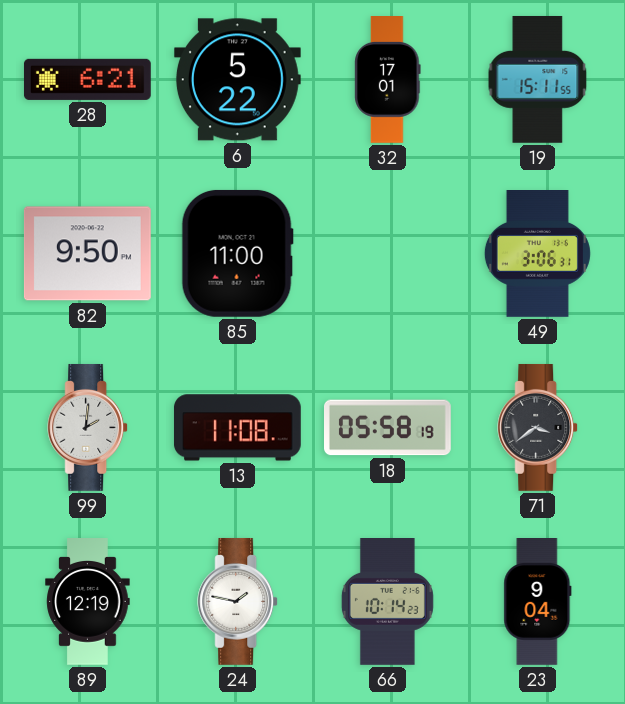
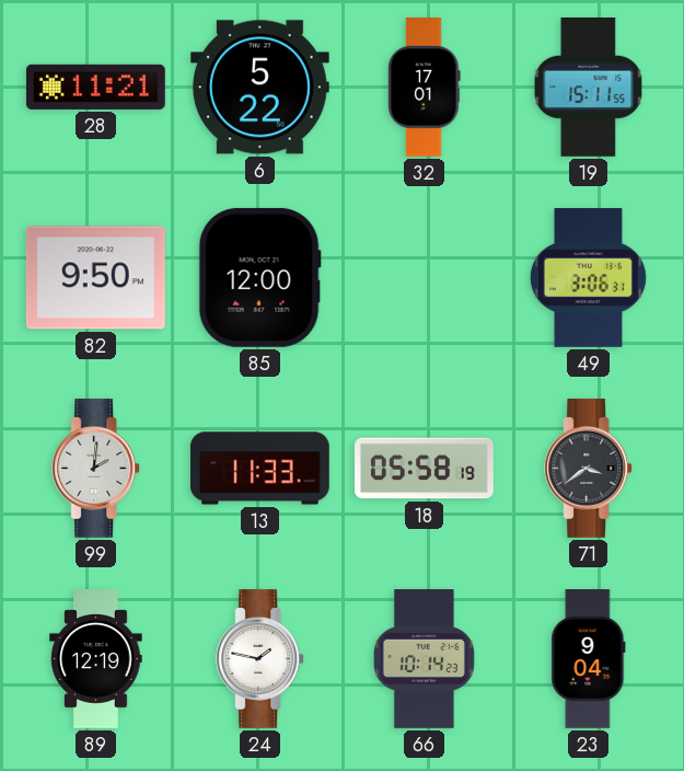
28: 6:21 -> 11:21 (95, 87)
85: 11:00 -> 12:00 (259, 277)
13: 11:08 -> 11:33 (259, 469)
